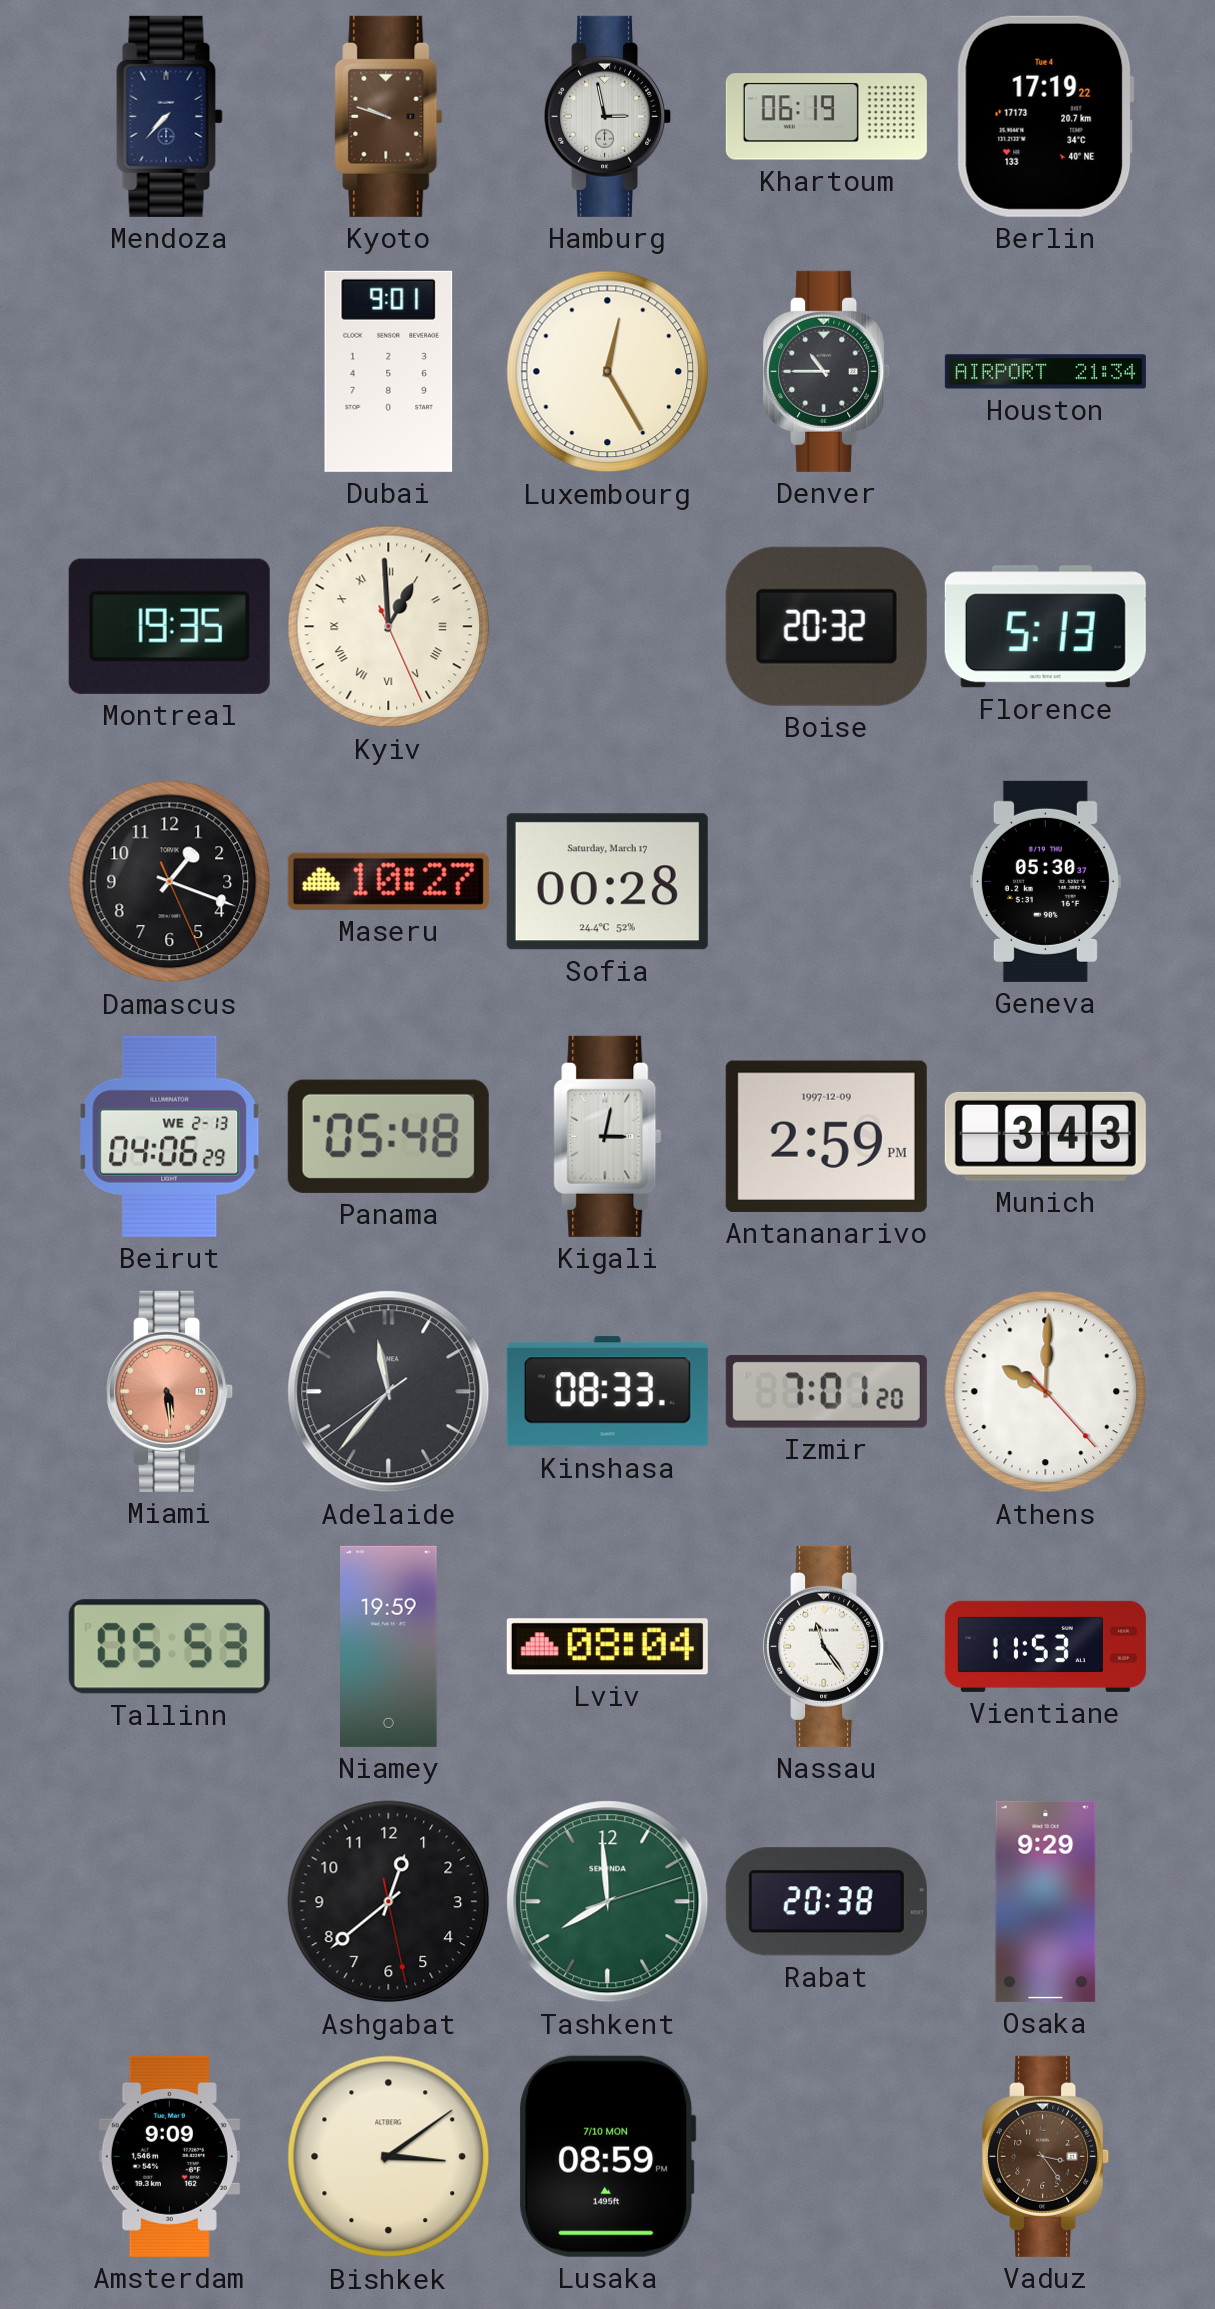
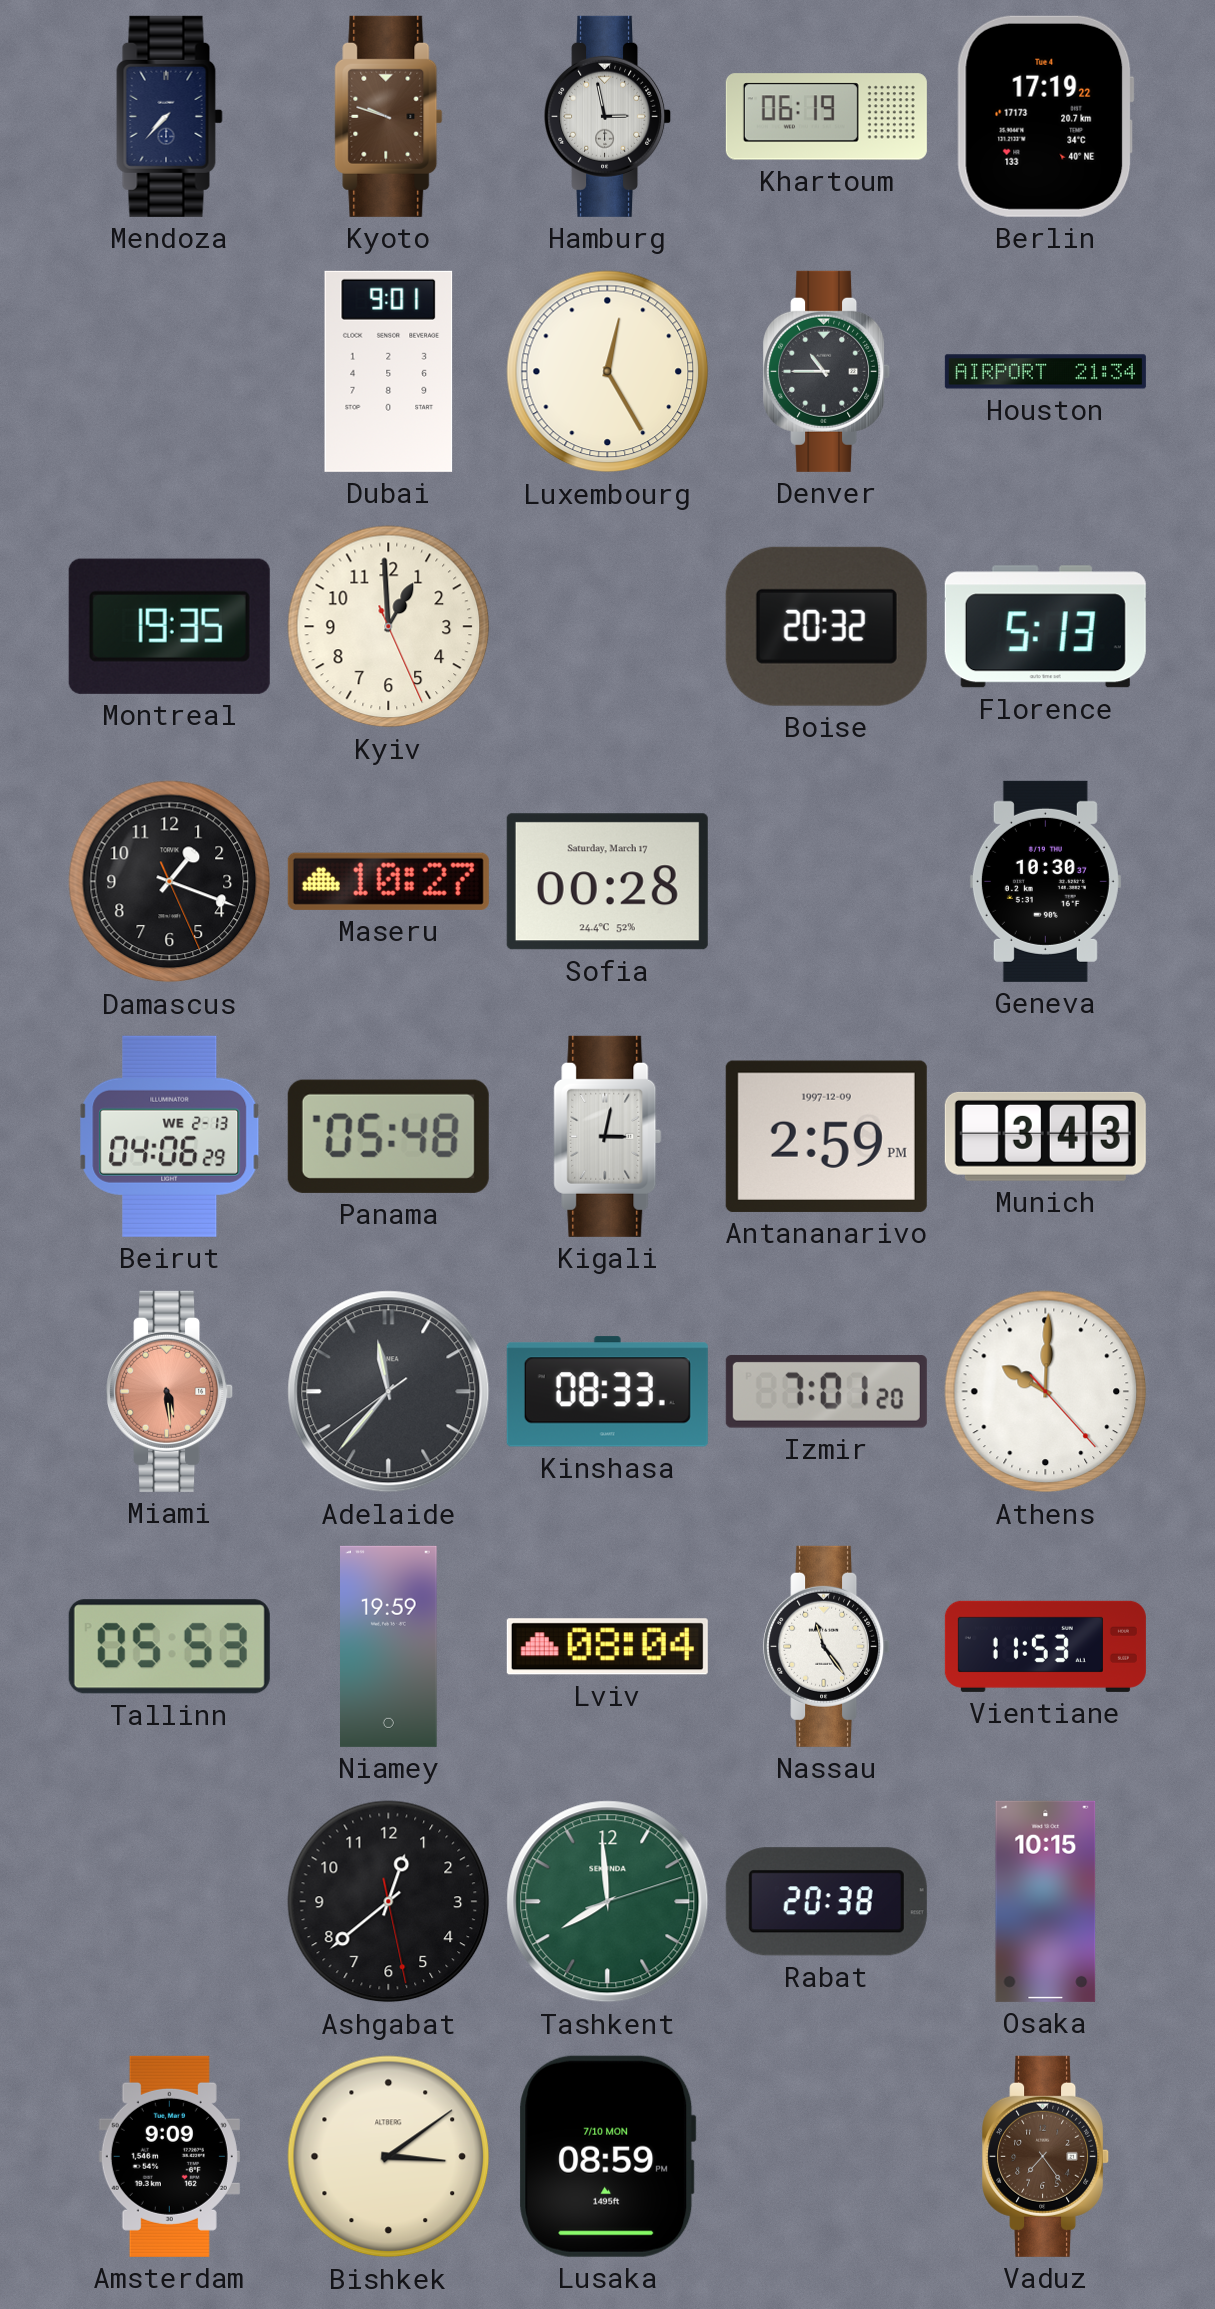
Kyiv numerals: Roman -> Arabic (389, 627)
Geneva: 05:30 -> 10:30 (1045, 881)
Osaka: 9:29 -> 10:15 (1046, 1901)
Vaduz: 3:24 -> 7:24 (1046, 2156)
